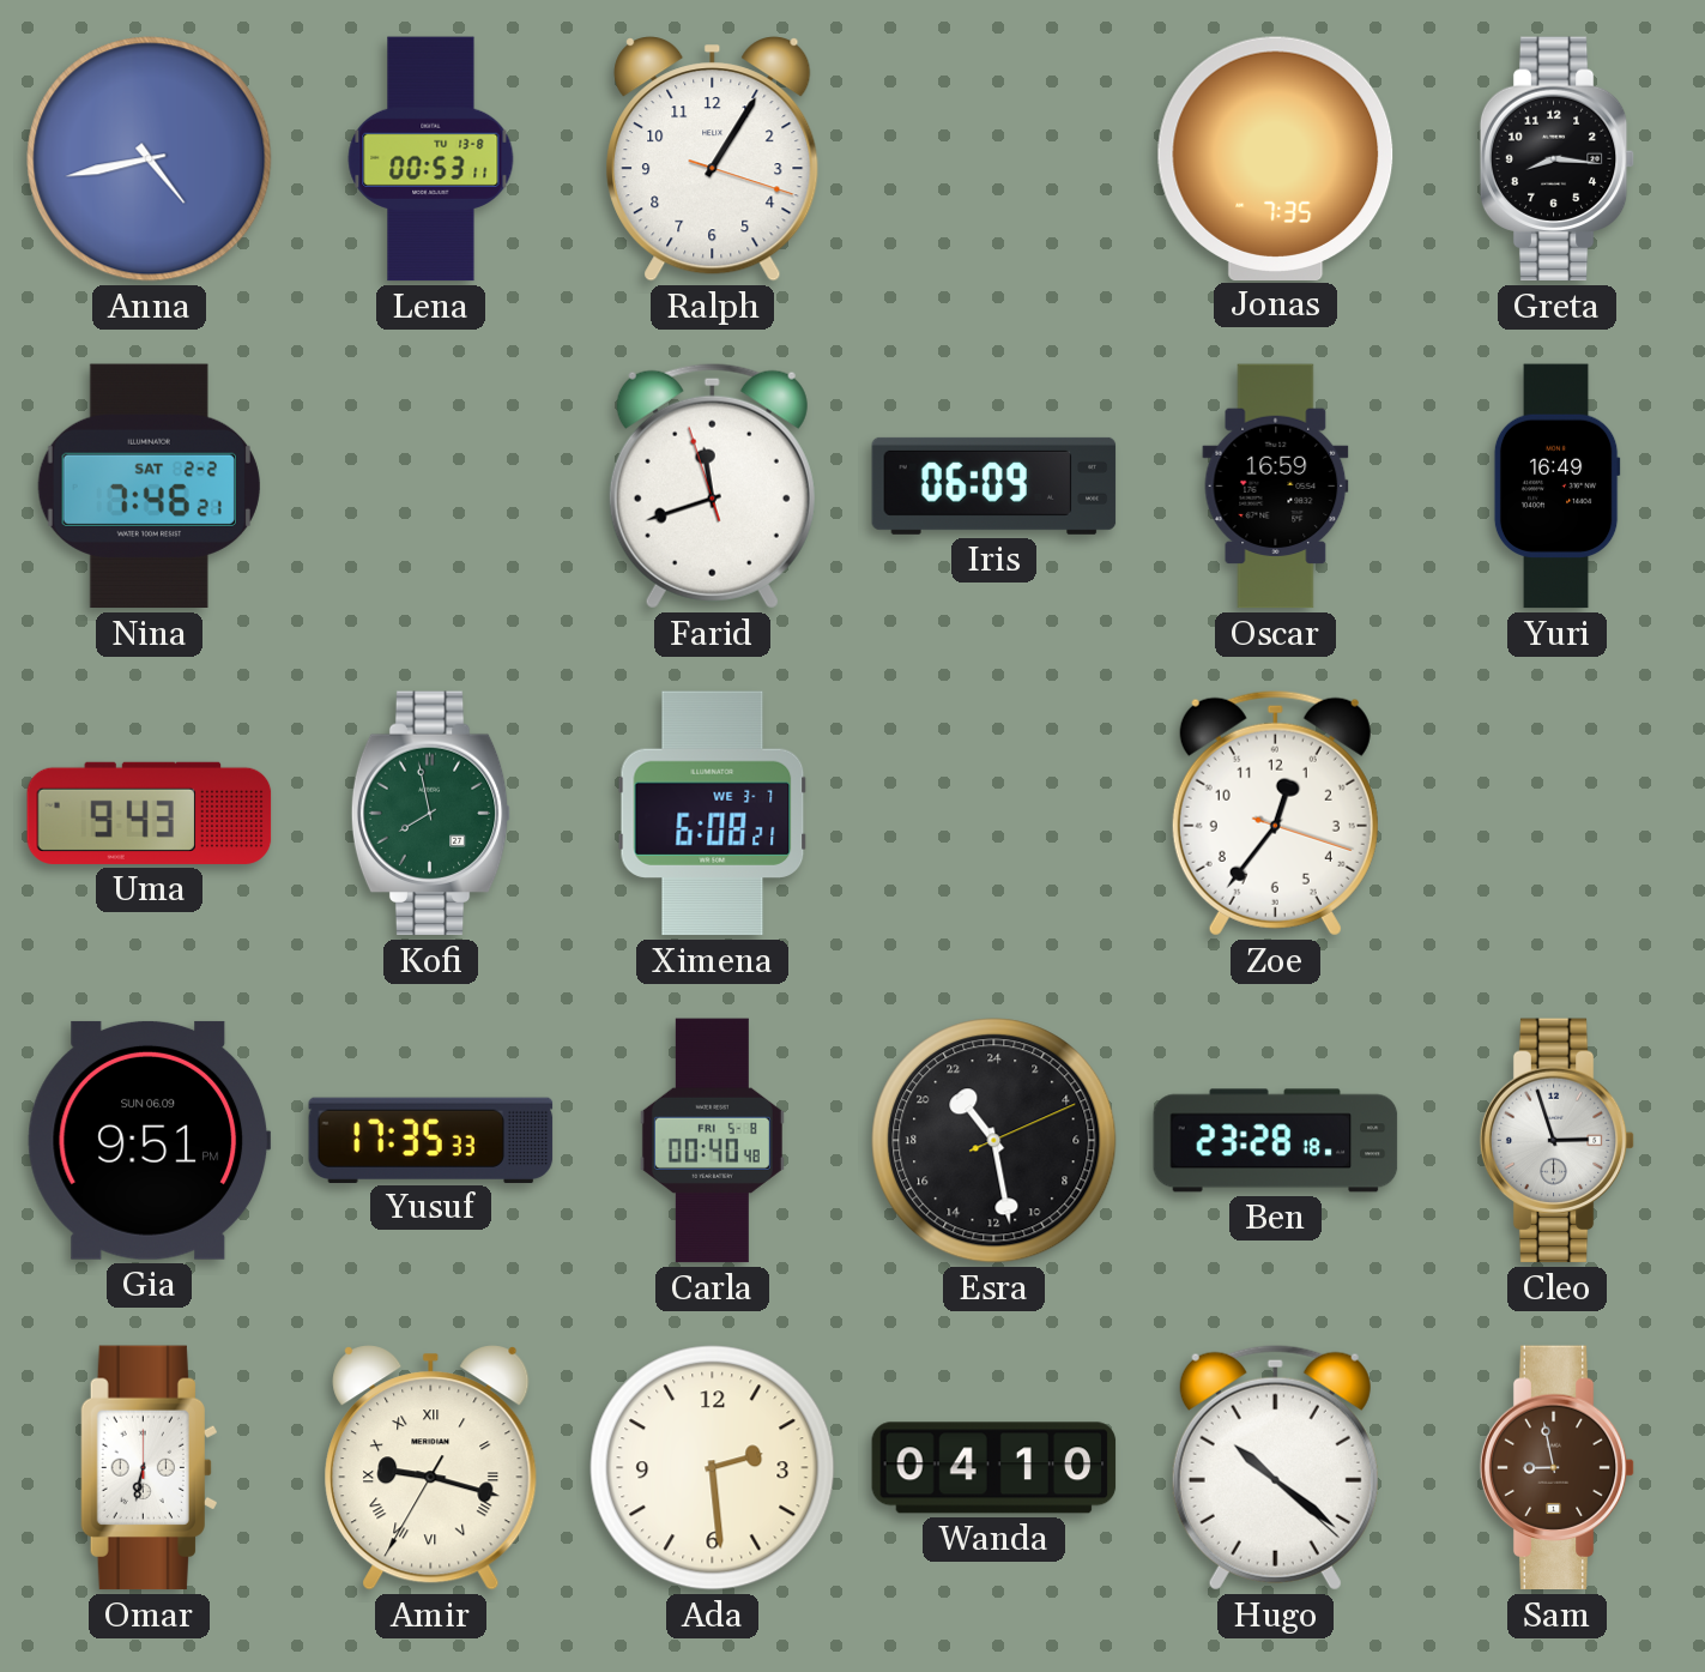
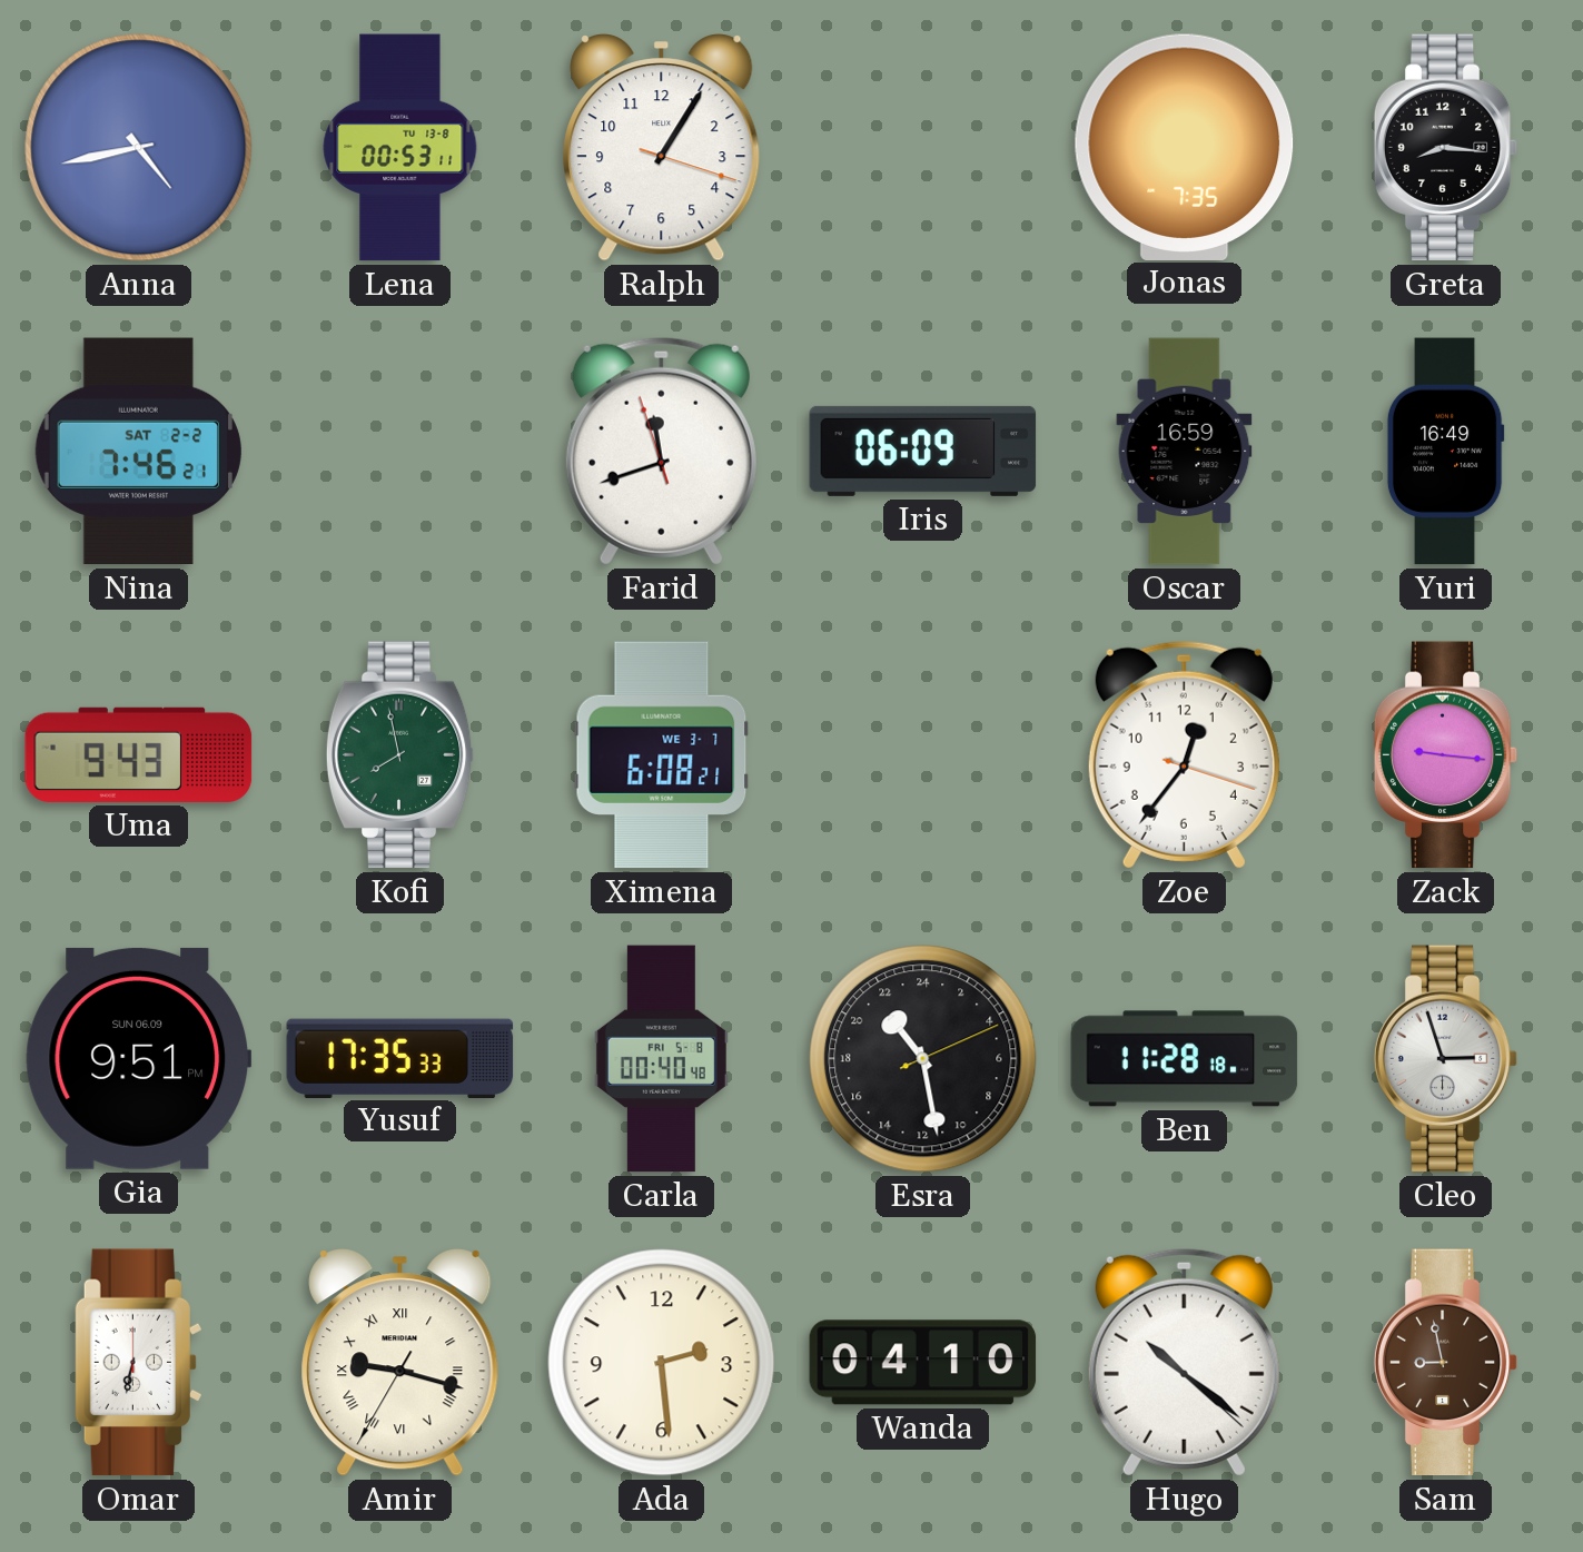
Zack: none -> 9:16 (1446, 755)
Ben: 23:28 -> 11:28 (1185, 1059)
